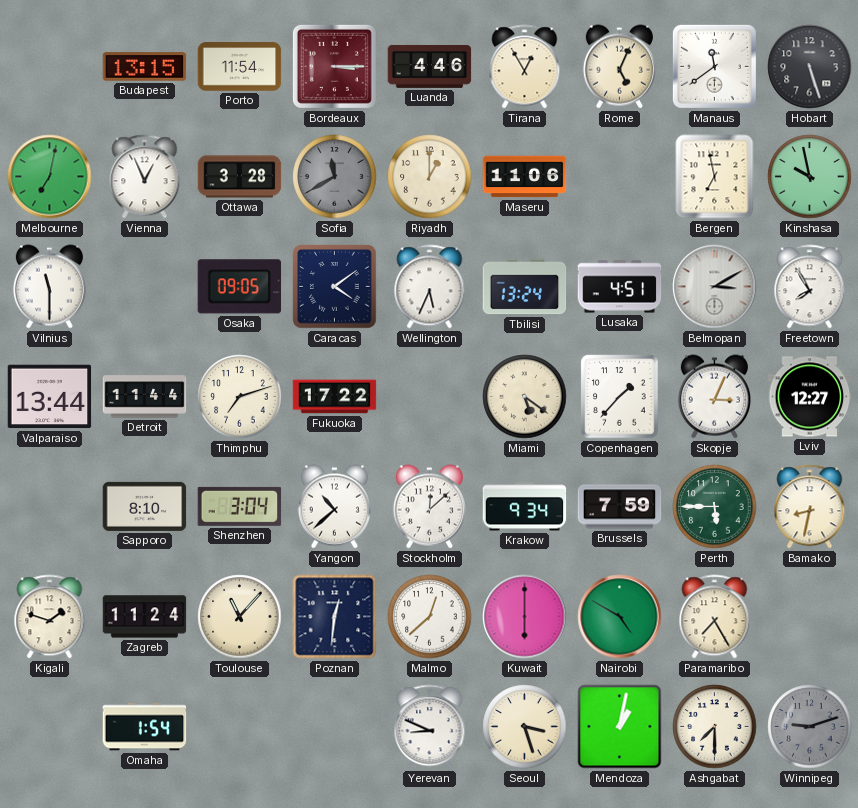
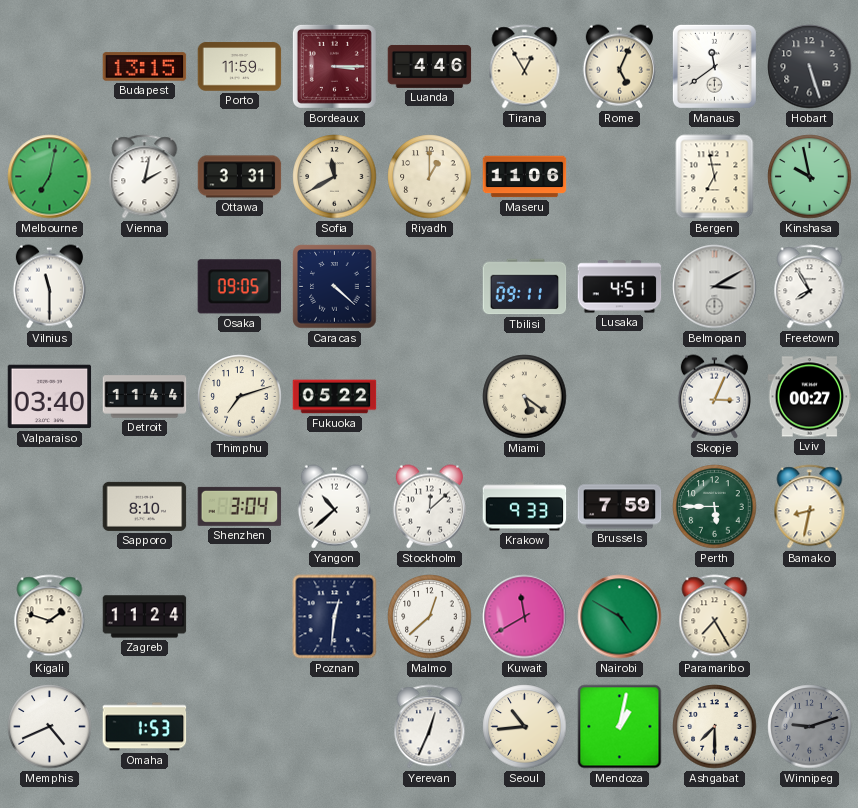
Porto: 11:54 -> 11:59 (240, 67)
Vienna: 12:56 -> 2:02 (145, 177)
Ottawa: 3:28 -> 3:31 (240, 177)
Sofia dial: grey -> cream (335, 177)
Caracas: 4:09 -> 4:22 (335, 287)
Wellington: 5:34 -> none (430, 287)
Tbilisi: 13:24 -> 09:11 (525, 287)
Valparaiso: 13:44 -> 03:40 (50, 397)
Fukuoka: 17:22 -> 05:22 (335, 397)
Copenhagen: 1:37 -> none (620, 397)
Lviv: 12:27 -> 00:27 (810, 397)
Krakow: 9:34 -> 9:33 (525, 507)
Toulouse: 11:07 -> none (240, 617)
Kuwait: 6:00 -> 11:40 (525, 617)
Memphis: none -> 4:41 (50, 727)
Omaha: 1:54 -> 1:53 (145, 727)
Yerevan: 8:49 -> 12:34 (430, 727)
Seoul: 3:27 -> 10:44 (525, 727)
